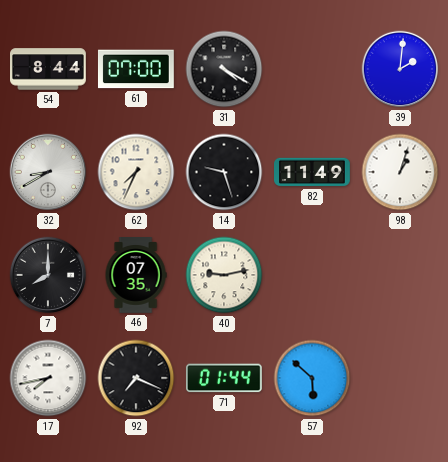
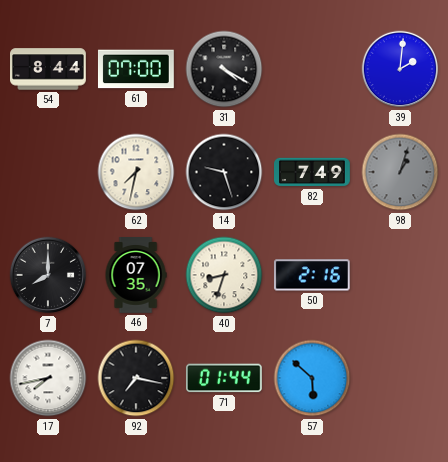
32: 8:40 -> none (48, 172)
62: 7:34 -> 7:32 (136, 172)
82: 11:49 -> 7:49 (313, 172)
98 dial: white -> grey (400, 172)
40: 9:13 -> 8:33 (224, 275)
50: none -> 2:16 (312, 275)
92: 7:19 -> 7:17 (136, 378)
